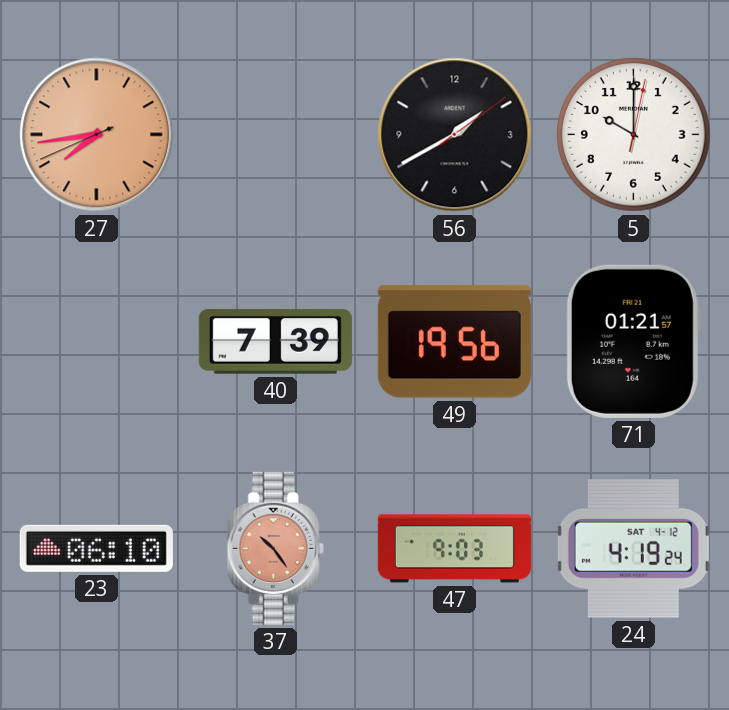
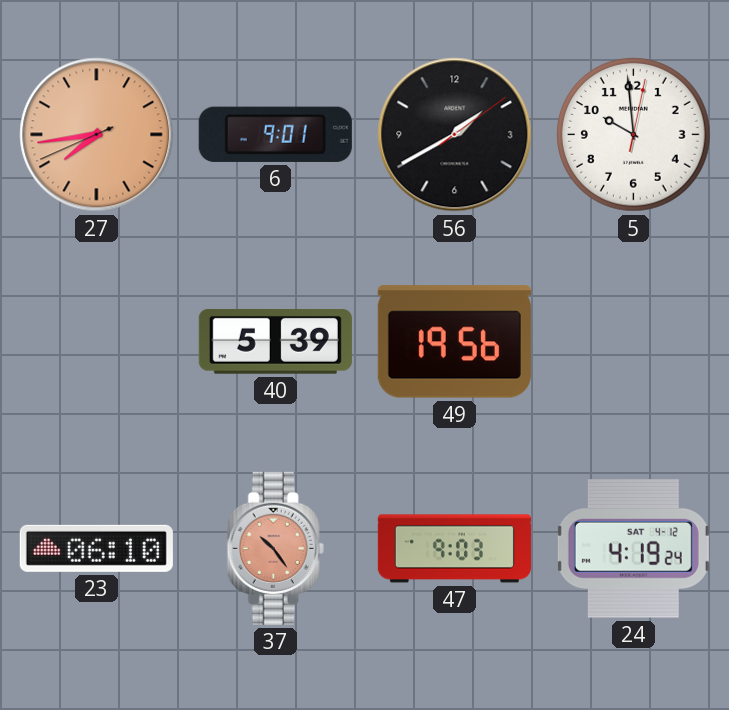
6: none -> 9:01 (275, 134)
5: 10:00 -> 9:59 (634, 135)
40: 7:39 -> 5:39 (275, 341)
71: 01:21 -> none (633, 341)
